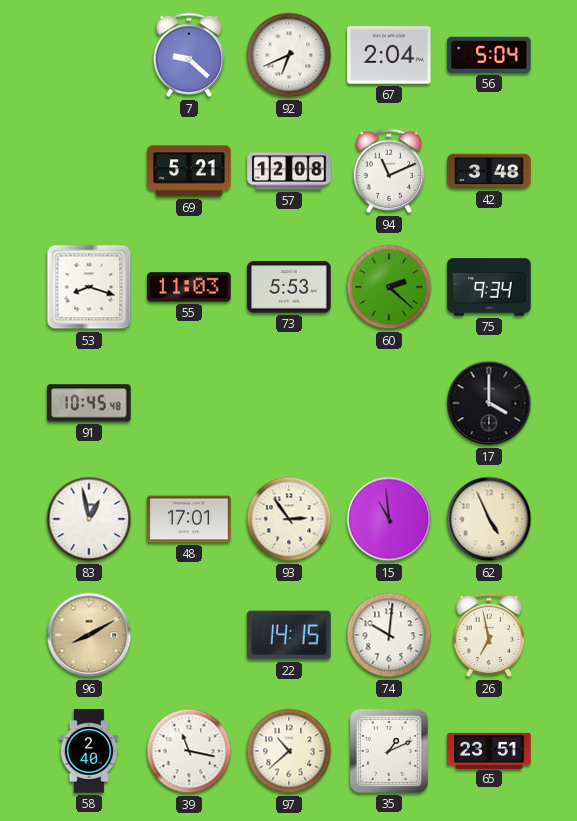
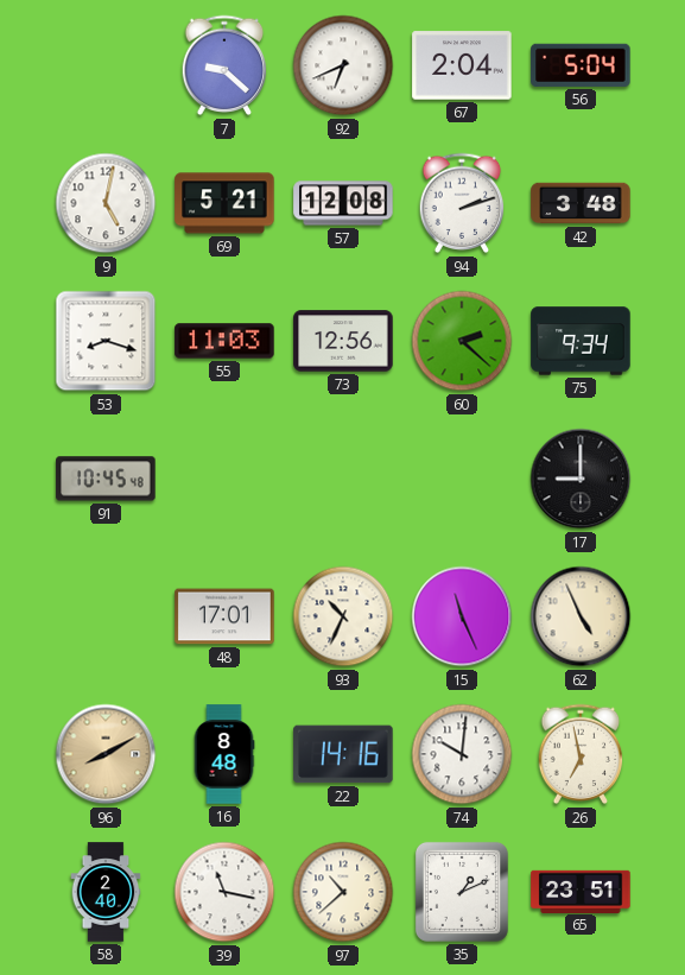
9: none -> 5:02 (106, 203)
94: 11:11 -> 2:12 (462, 203)
73: 5:53 -> 12:56 (343, 341)
17: 4:00 -> 9:00 (581, 479)
83: 12:58 -> none (89, 519)
93: 2:54 -> 10:34 (343, 616)
15: 10:59 -> 11:26 (462, 616)
16: none -> 8:48 (224, 754)
22: 14:15 -> 14:16 (343, 754)
